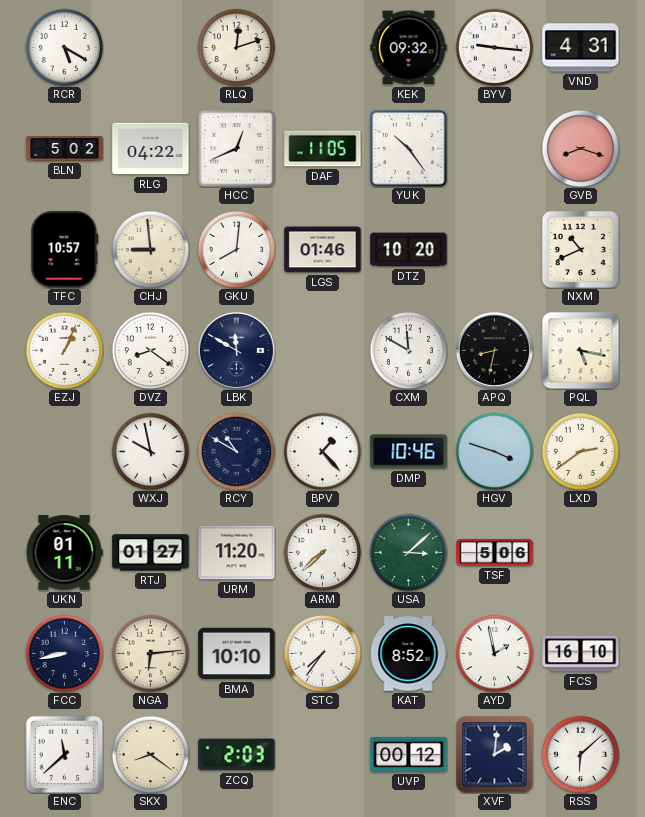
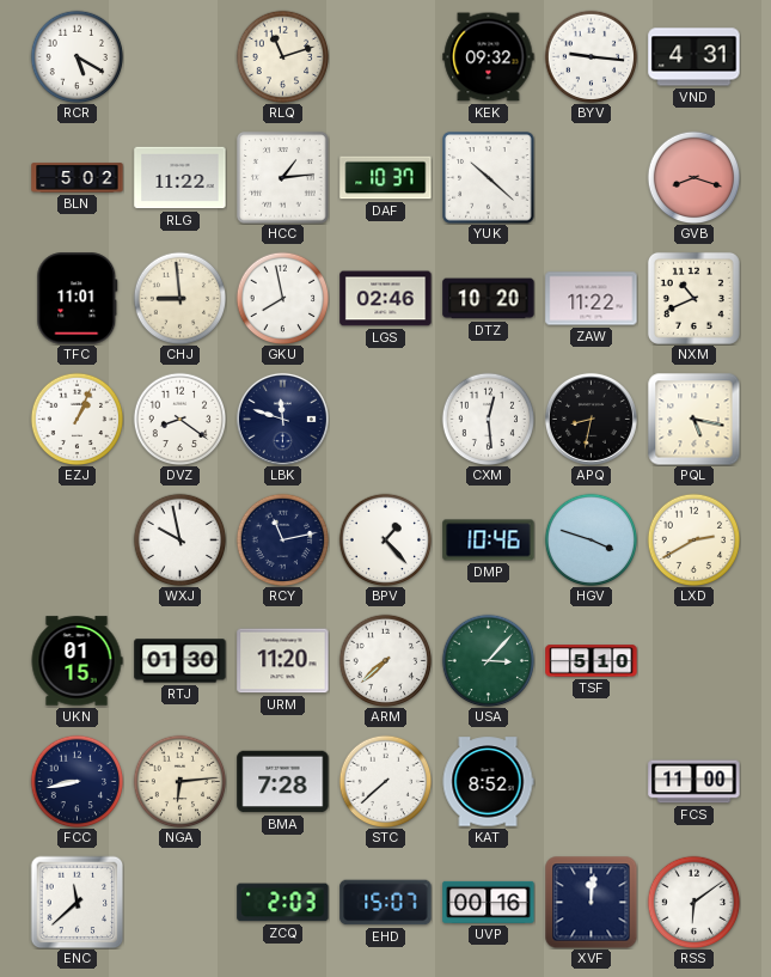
RLQ: 12:12 -> 11:12 (282, 56)
RLG: 04:22 -> 11:22 (180, 178)
HCC: 12:41 -> 1:14 (283, 178)
DAF: 11:05 -> 10:37 (386, 178)
YUK: 10:24 -> 10:22 (489, 178)
TFC: 10:57 -> 11:01 (78, 299)
GKU: 8:01 -> 7:58 (282, 298)
LGS: 01:46 -> 02:46 (386, 299)
ZAW: none -> 11:22 (592, 299)
LBK: 11:50 -> 11:48 (282, 419)
CXM: 11:50 -> 12:29 (488, 419)
RCY: 10:50 -> 11:13 (282, 539)
LXD: 2:39 -> 2:40 (693, 539)
UKN: 01:11 -> 01:15 (77, 661)
RTJ: 01:27 -> 01:30 (180, 661)
USA: 3:08 -> 3:07 (488, 660)
TSF: 5:06 -> 5:10 (592, 661)
BMA: 10:10 -> 7:28 (283, 782)
STC: 7:36 -> 7:38 (385, 781)
AYD: 1:58 -> none (494, 653)
FCS: 16:10 -> 11:00 (694, 782)
SKX: 8:21 -> none (150, 754)
EHD: none -> 15:07 (386, 903)
UVP: 00:12 -> 00:16 (489, 902)
XVF: 2:01 -> 12:01 (591, 902)
RSS: 6:08 -> 6:09 (693, 902)
